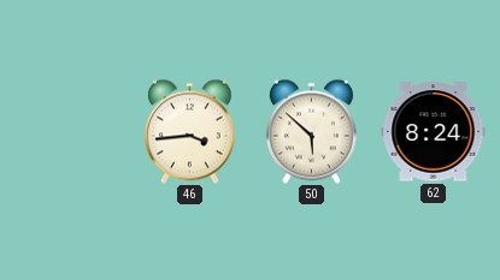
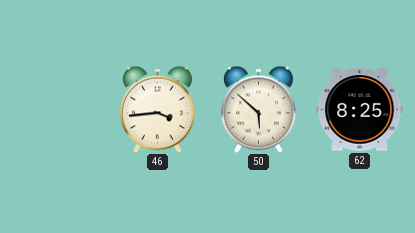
62: 8:24 -> 8:25 (360, 110)
